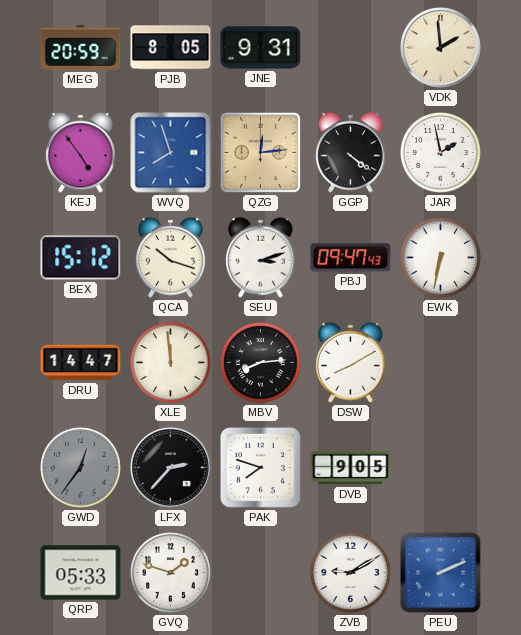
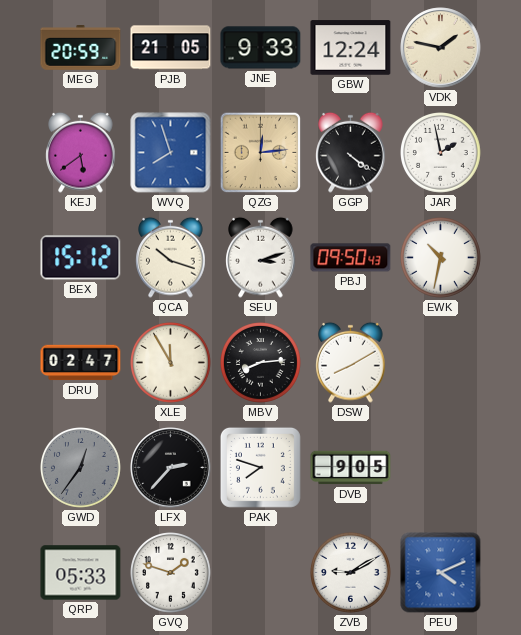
PJB: 8:05 -> 21:05 (171, 48)
JNE: 9:31 -> 9:33 (261, 48)
GBW: none -> 12:24 (351, 48)
VDK: 1:59 -> 1:47 (441, 48)
KEJ: 4:54 -> 5:39 (81, 152)
PBJ: 09:47 -> 09:50 (351, 258)
EWK: 6:32 -> 10:32 (441, 258)
DRU: 14:47 -> 02:47 (81, 363)
XLE: 11:59 -> 11:55 (171, 363)
PEU: 2:11 -> 4:11 (441, 573)
